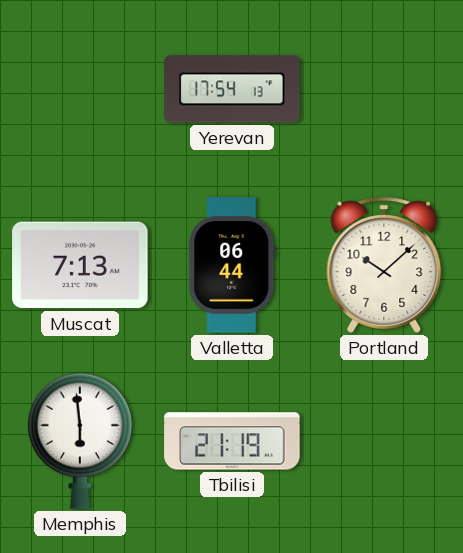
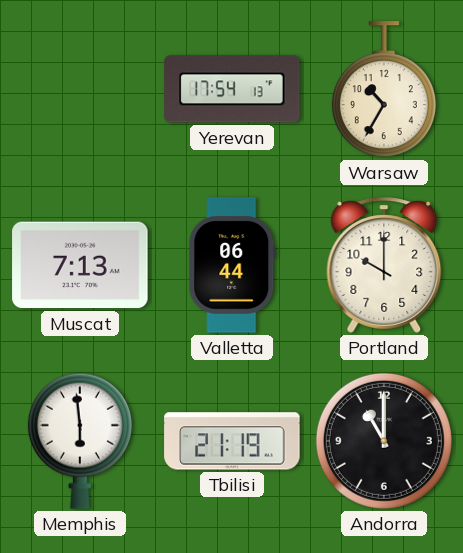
Warsaw: none -> 10:35 (384, 90)
Portland: 10:08 -> 10:00 (384, 265)
Andorra: none -> 11:00 (384, 441)
